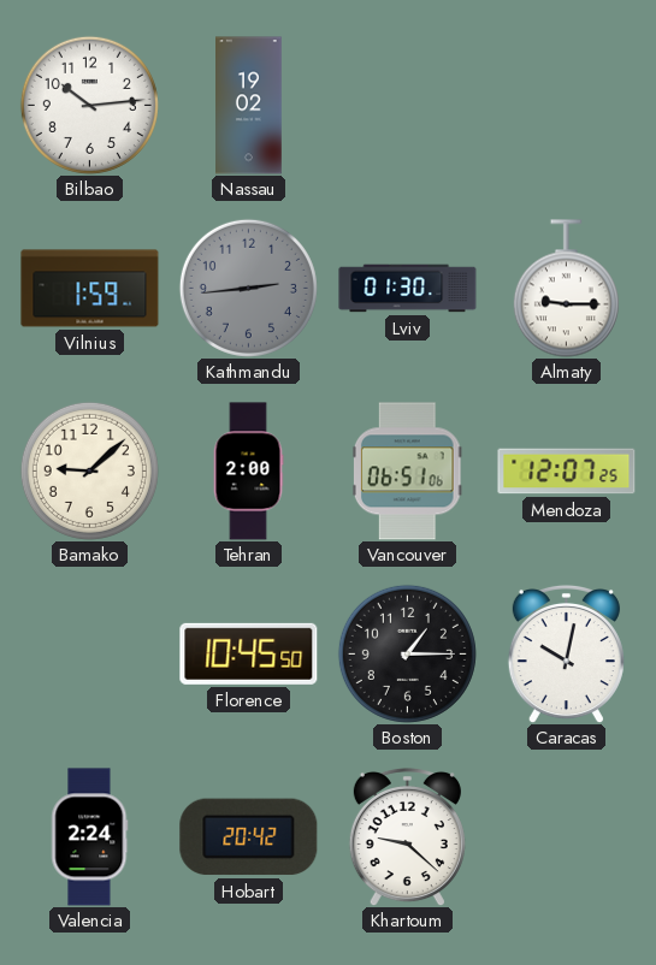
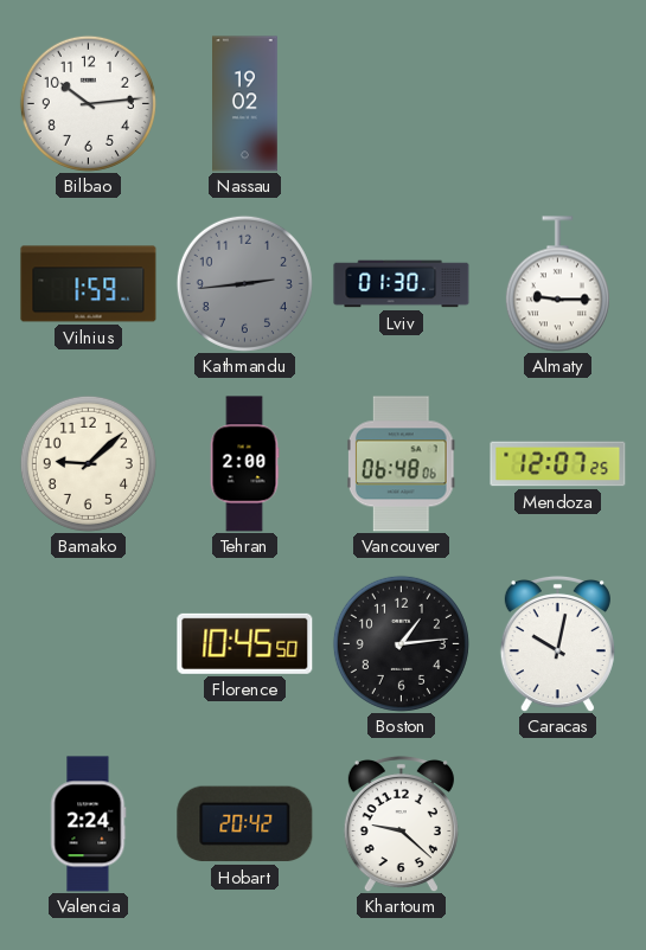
Vancouver: 06:51 -> 06:48 (401, 464)
Boston: 1:15 -> 1:14 (401, 643)
